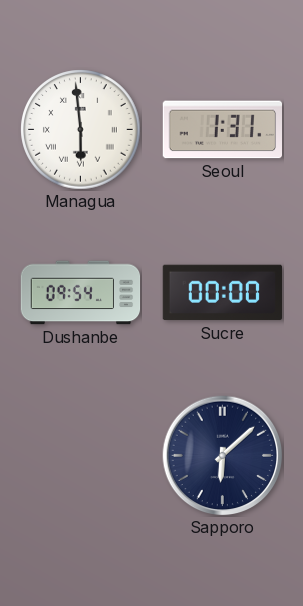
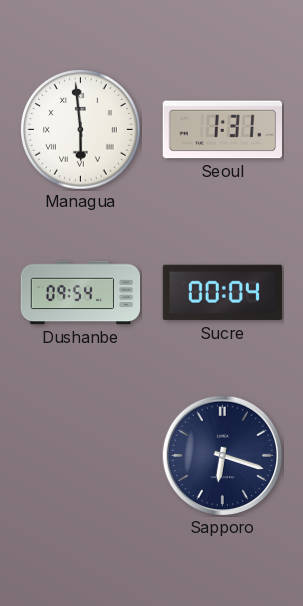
Sucre: 00:00 -> 00:04 (222, 293)
Sapporo: 6:08 -> 6:18 (223, 456)
